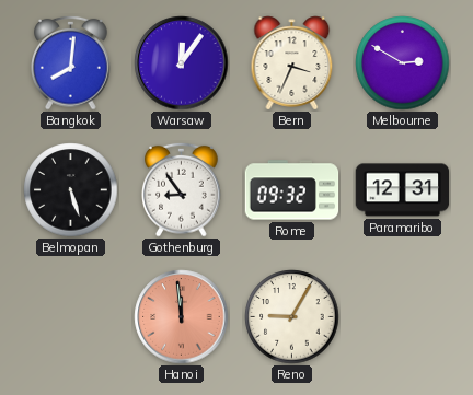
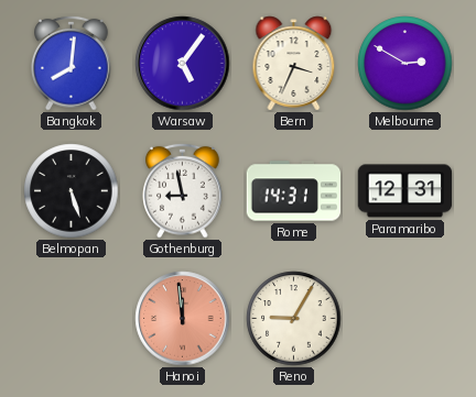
Warsaw: 12:06 -> 5:06 (183, 64)
Gothenburg: 8:54 -> 8:58 (183, 190)
Rome: 09:32 -> 14:31 (294, 191)
